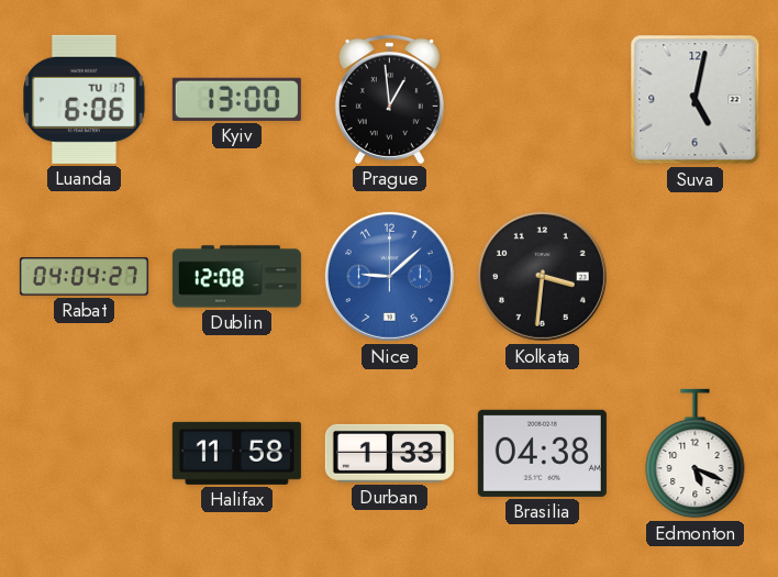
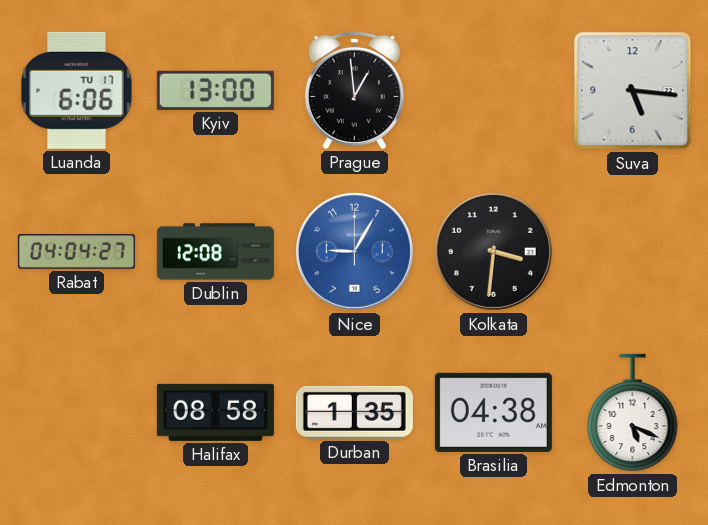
Suva: 5:02 -> 5:16 (633, 91)
Nice: 9:08 -> 9:05 (354, 251)
Halifax: 11:58 -> 08:58 (215, 412)
Durban: 1:33 -> 1:35 (354, 412)
